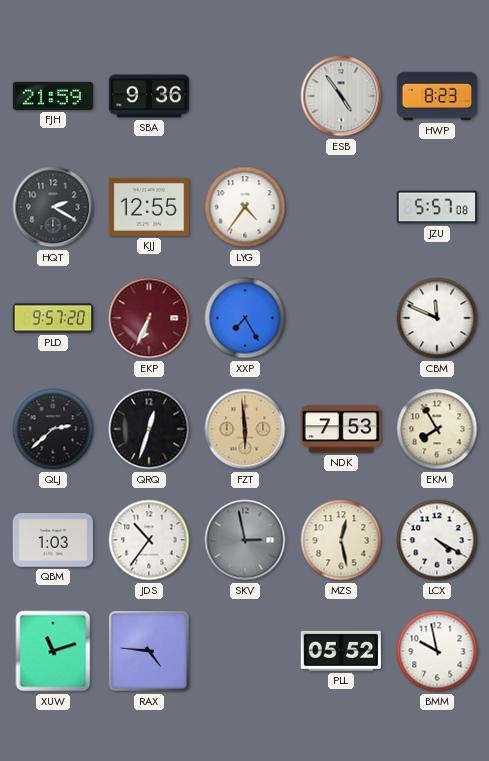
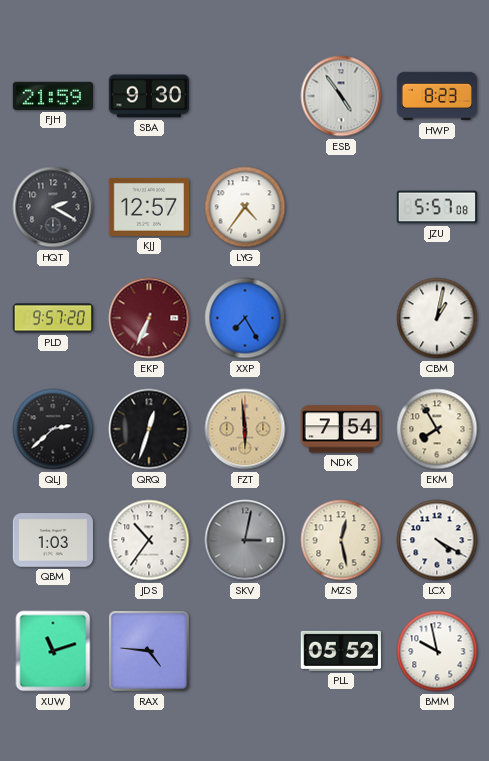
SBA: 9:36 -> 9:30 (149, 96)
KJJ: 12:55 -> 12:57 (148, 207)
CBM: 11:49 -> 1:02 (437, 318)
NDK: 7:53 -> 7:54 (340, 429)
SKV: 2:58 -> 3:02 (245, 540)
